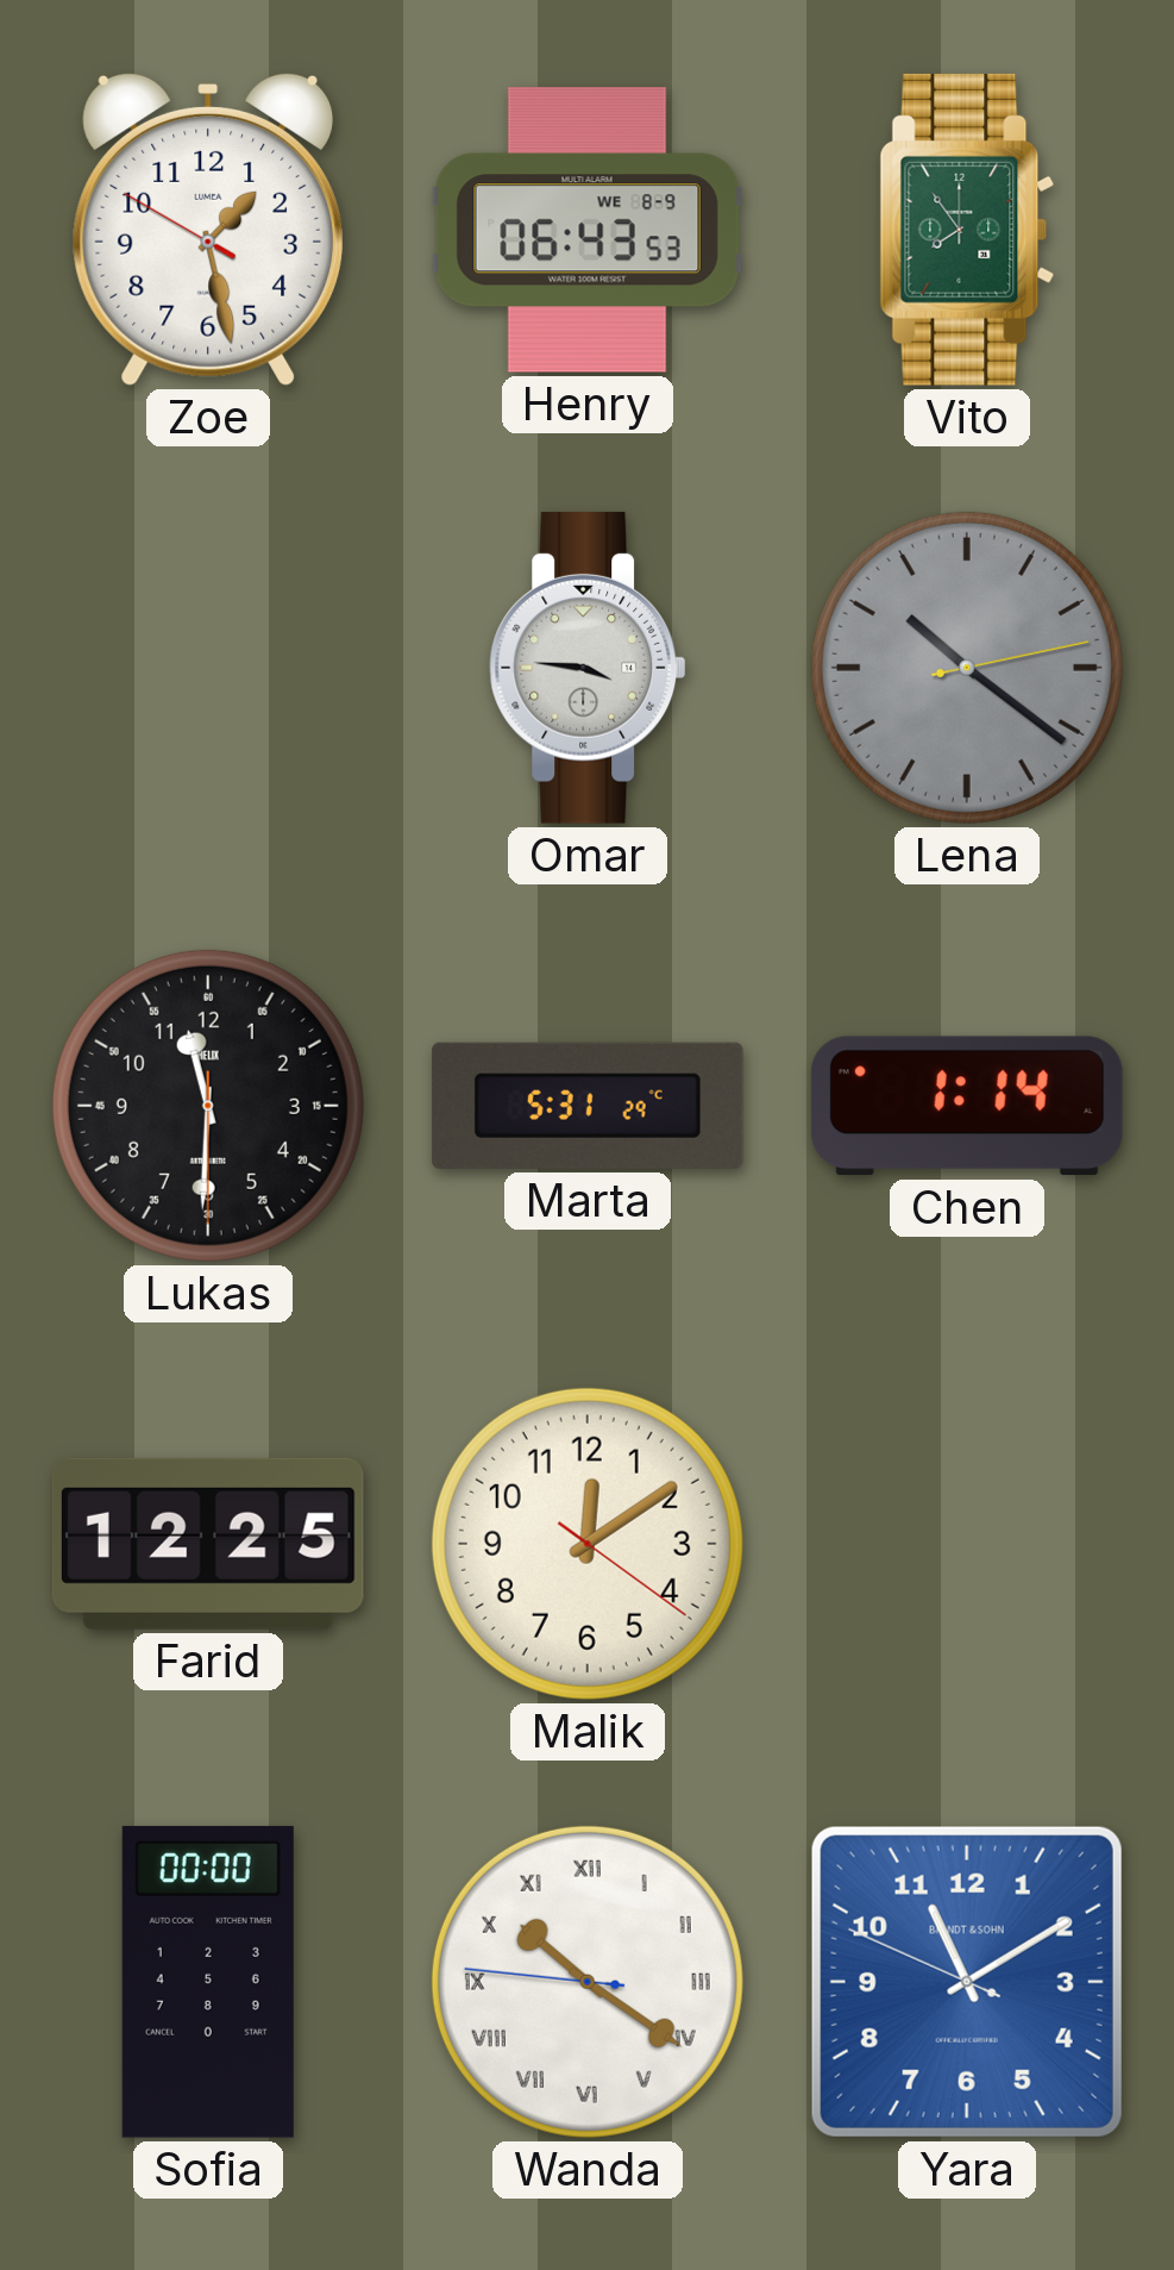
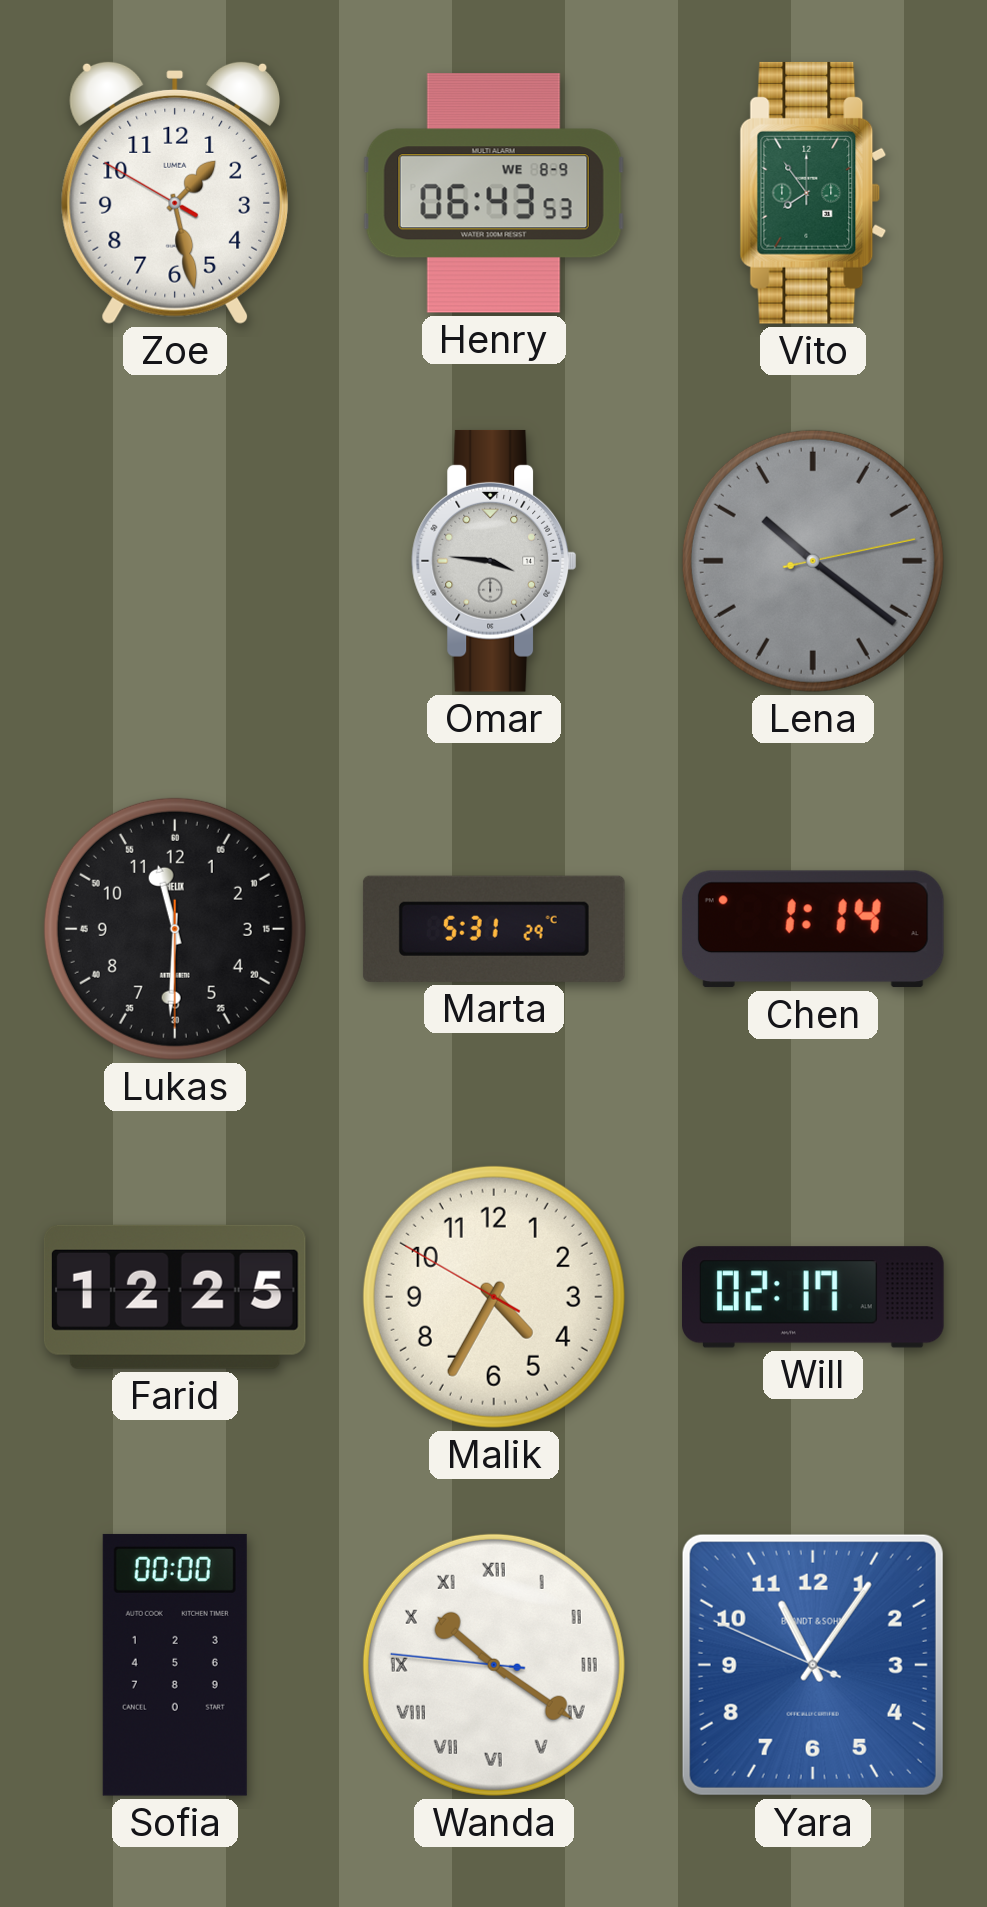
Malik: 12:09 -> 4:34 (494, 1297)
Will: none -> 02:17 (814, 1297)
Yara: 11:09 -> 11:05 (813, 1665)
